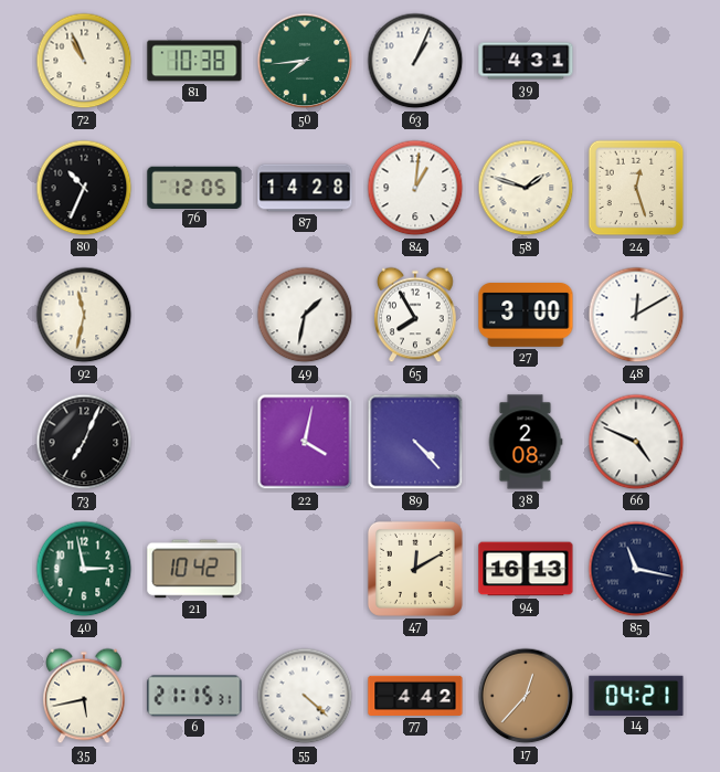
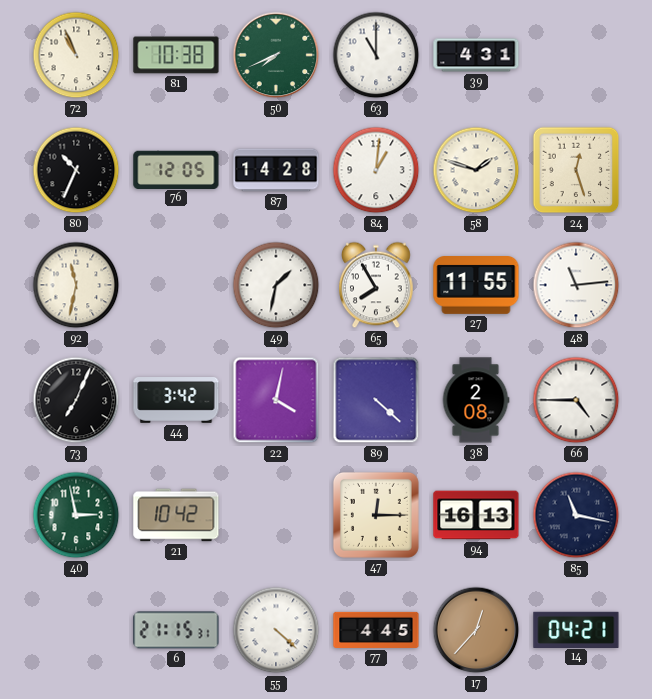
50: 7:44 -> 7:41 (276, 55)
63: 1:04 -> 11:00 (376, 55)
27: 3:00 -> 11:55 (476, 286)
48: 12:10 -> 11:14 (576, 285)
44: none -> 3:42 (176, 401)
89: 4:23 -> 4:22 (376, 400)
66: 4:49 -> 4:45 (576, 400)
47: 12:10 -> 12:15 (376, 515)
35: 5:43 -> none (84, 696)
77: 4:42 -> 4:45 (376, 630)
